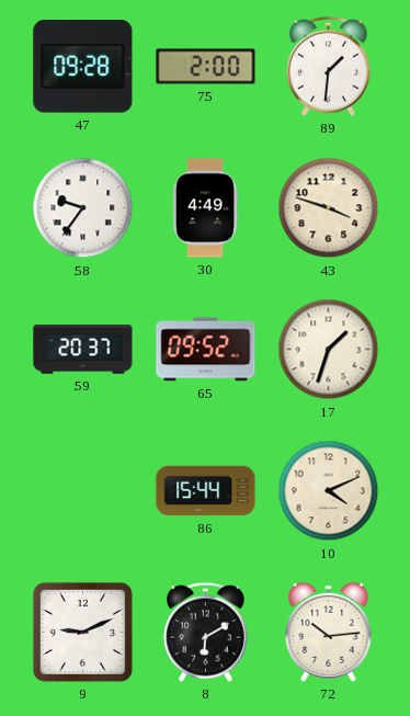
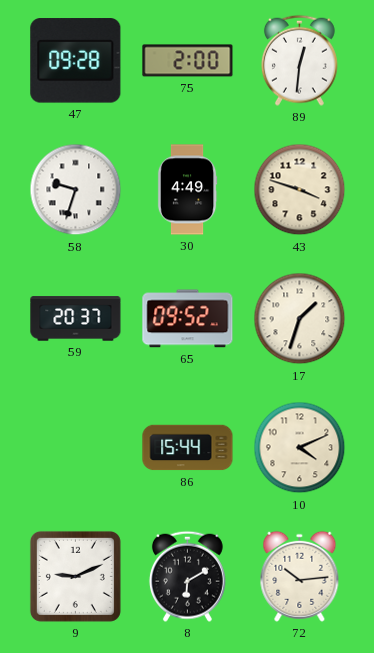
89: 1:31 -> 12:31 (299, 60)
58: 9:36 -> 9:33 (76, 190)
